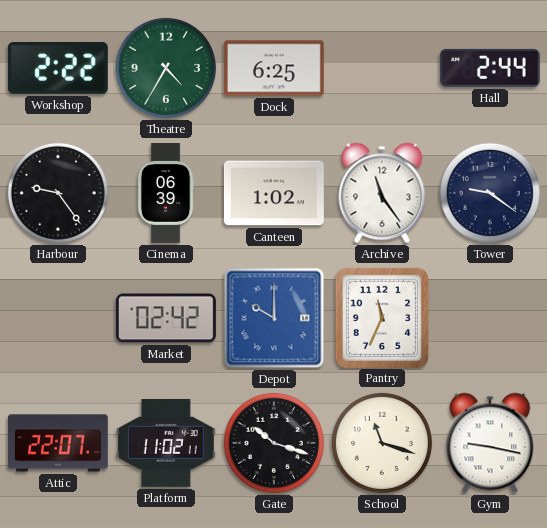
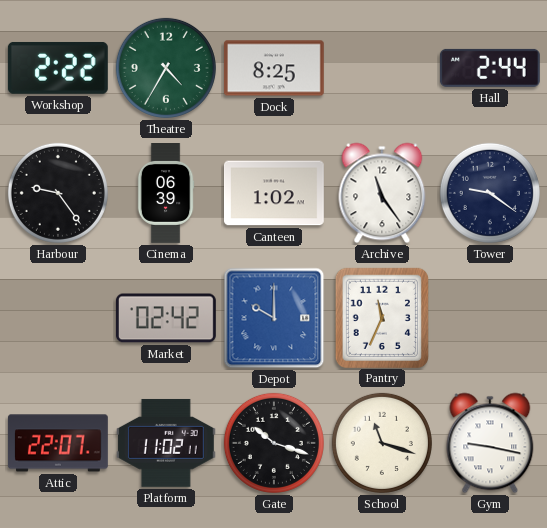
Dock: 6:25 -> 8:25 (274, 68)
